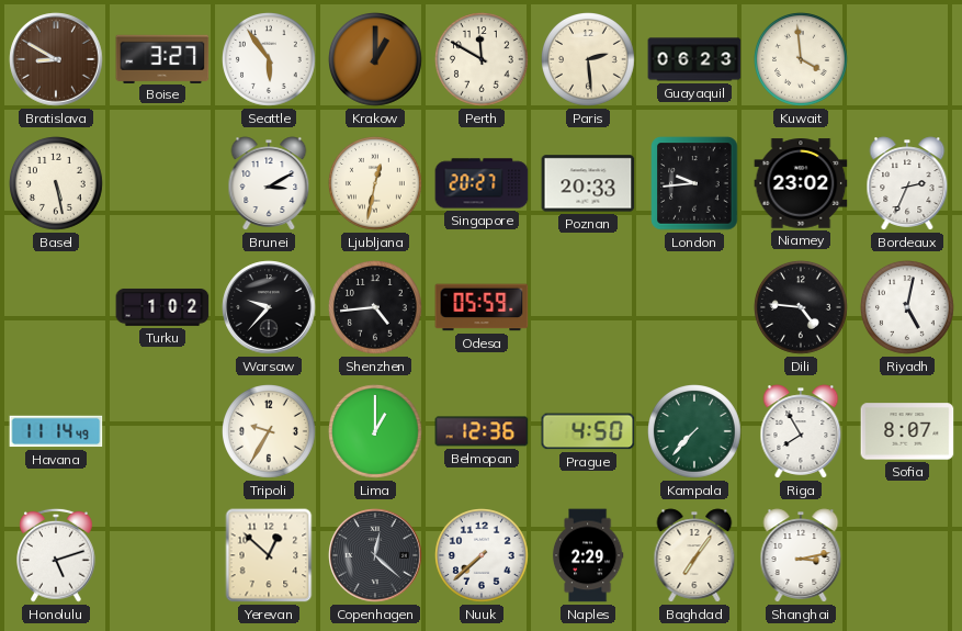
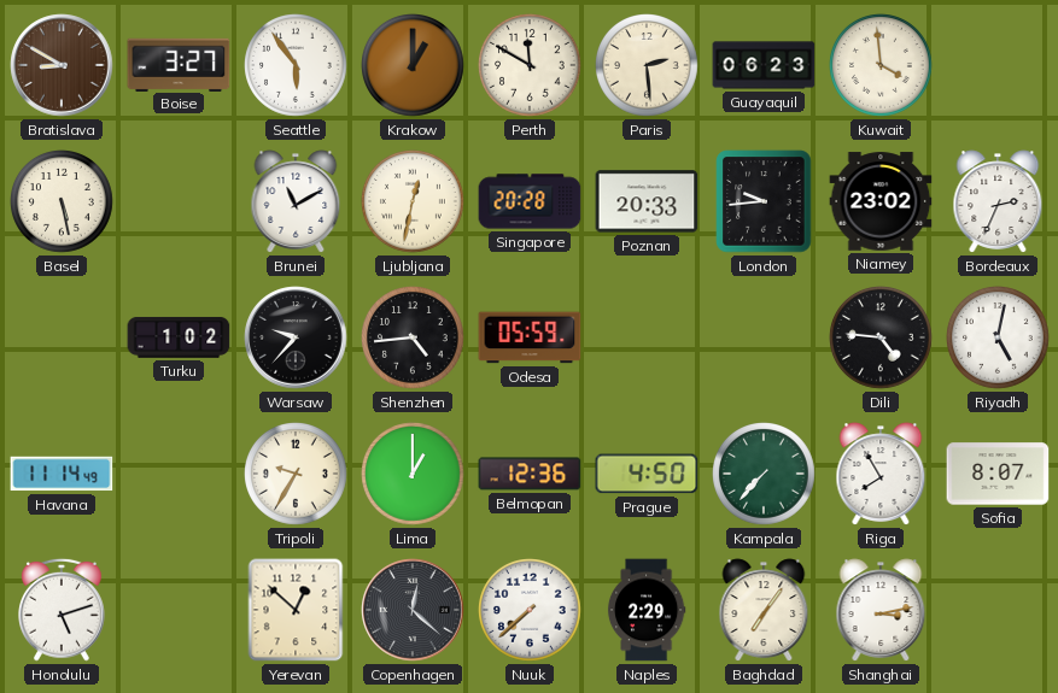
Brunei: 3:10 -> 11:10 (296, 201)
Singapore: 20:27 -> 20:28 (530, 201)
